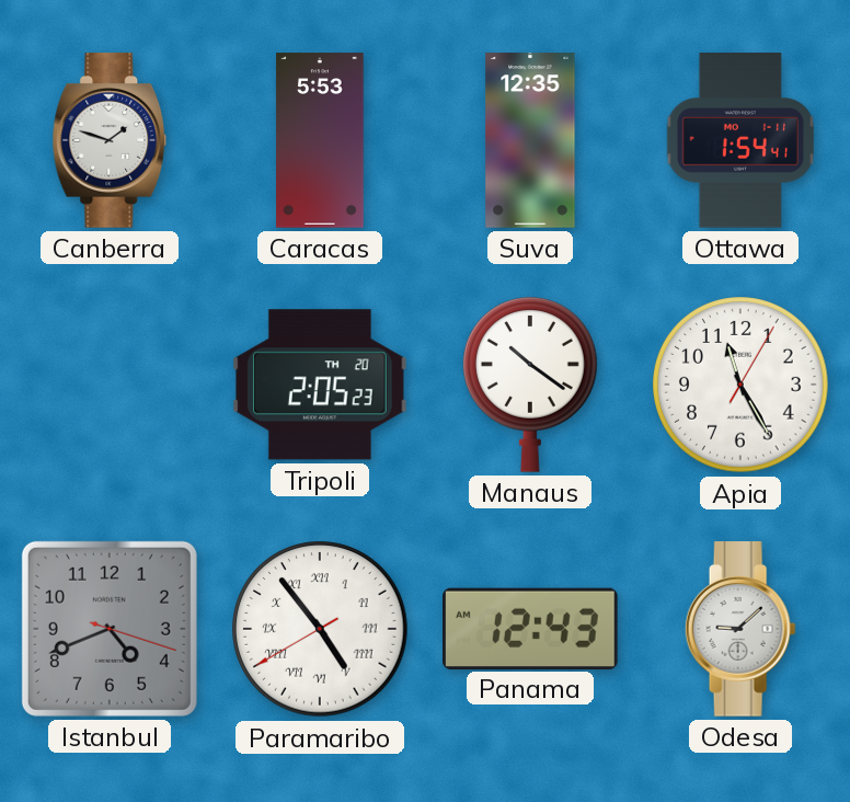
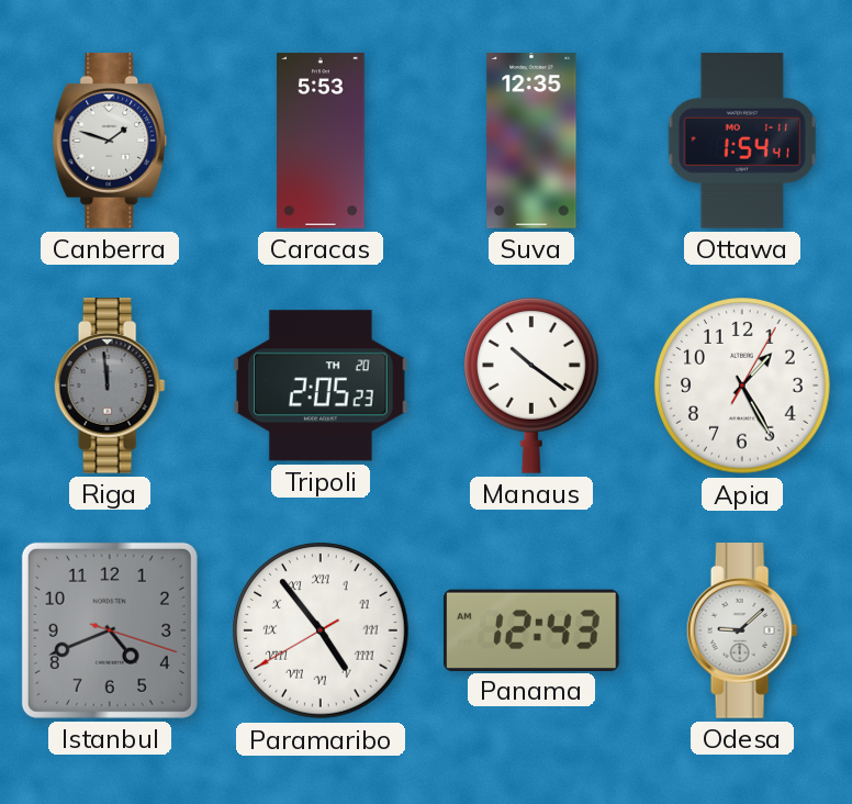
Riga: none -> 11:59 (110, 386)
Apia: 11:25 -> 1:25 (742, 386)
